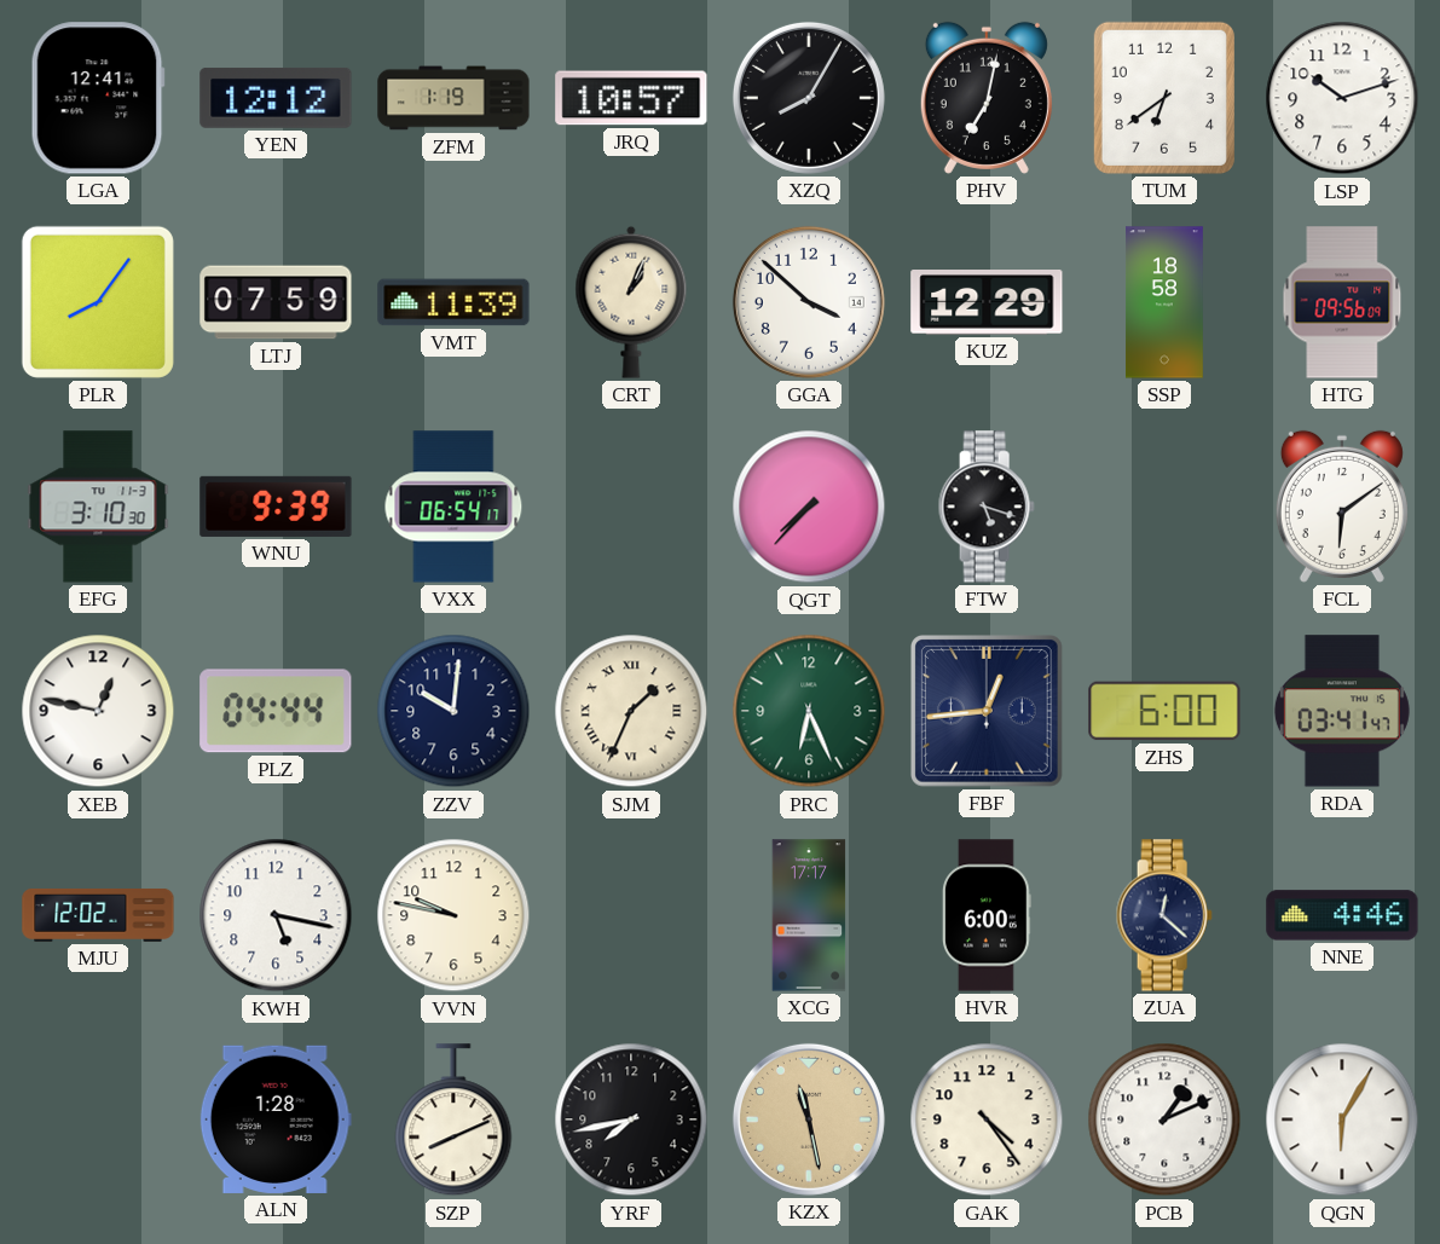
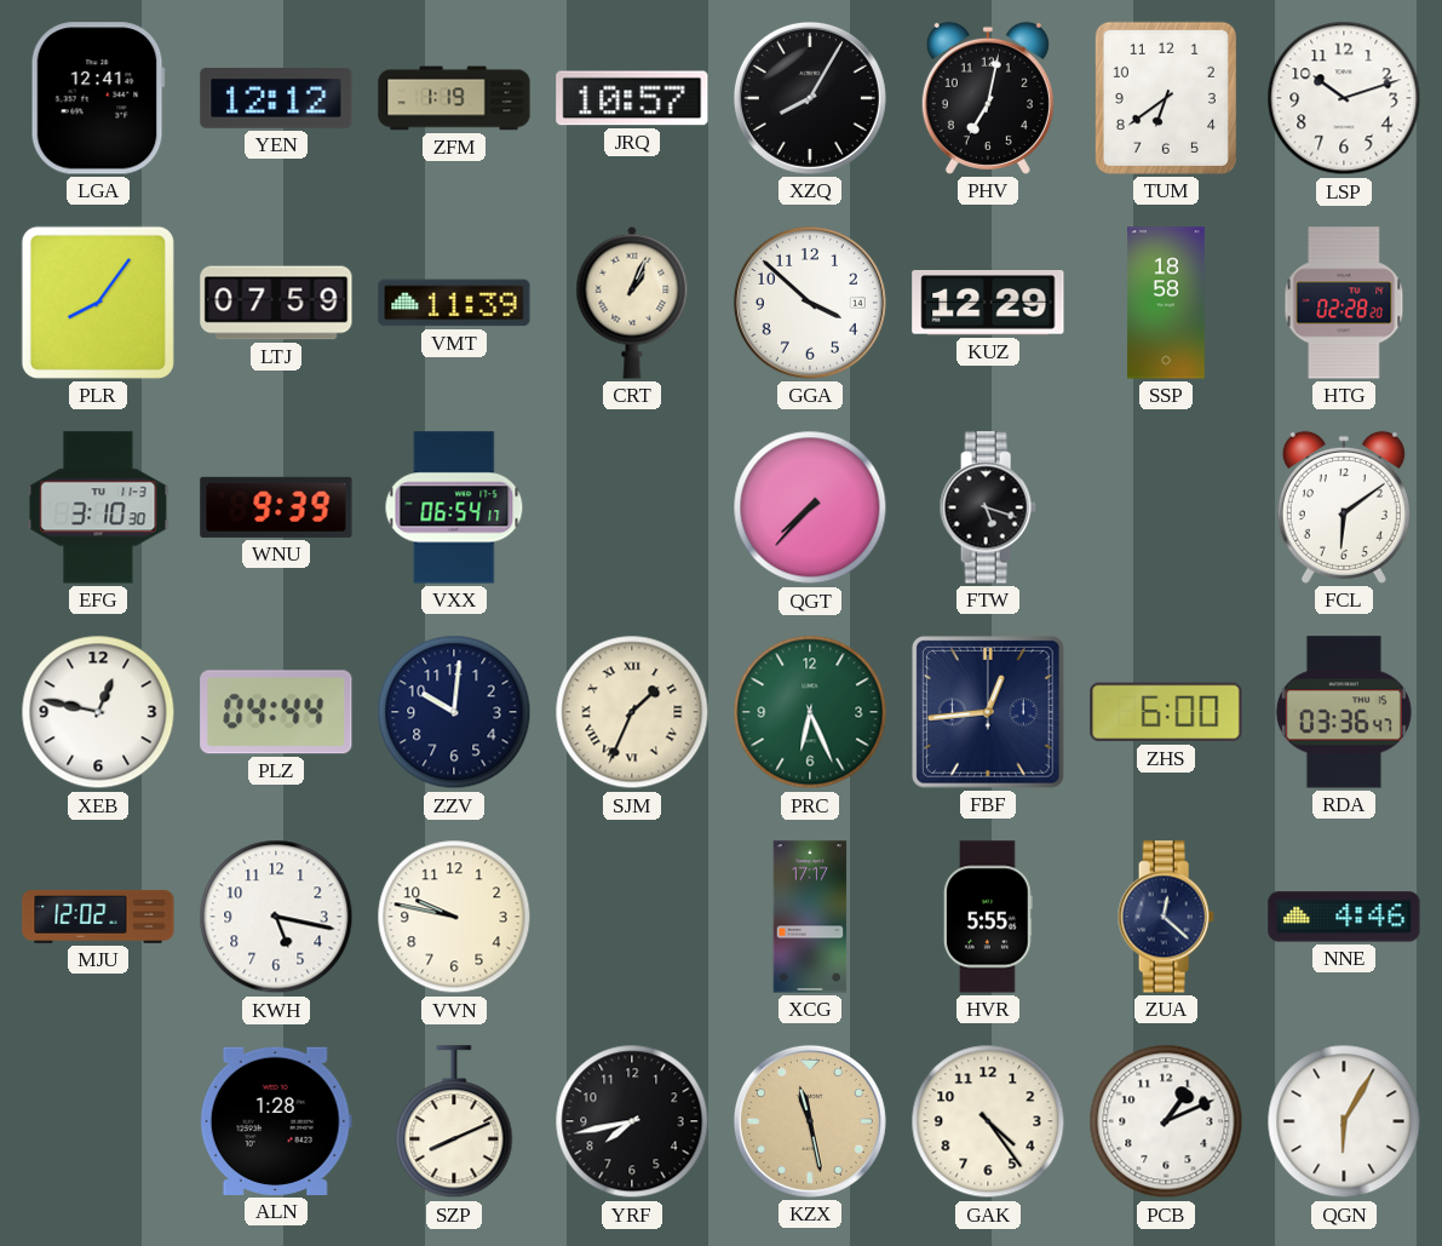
HTG: 09:56 -> 02:28 (1344, 303)
RDA: 03:41 -> 03:36 (1344, 712)
HVR: 6:00 -> 5:55 (988, 917)
